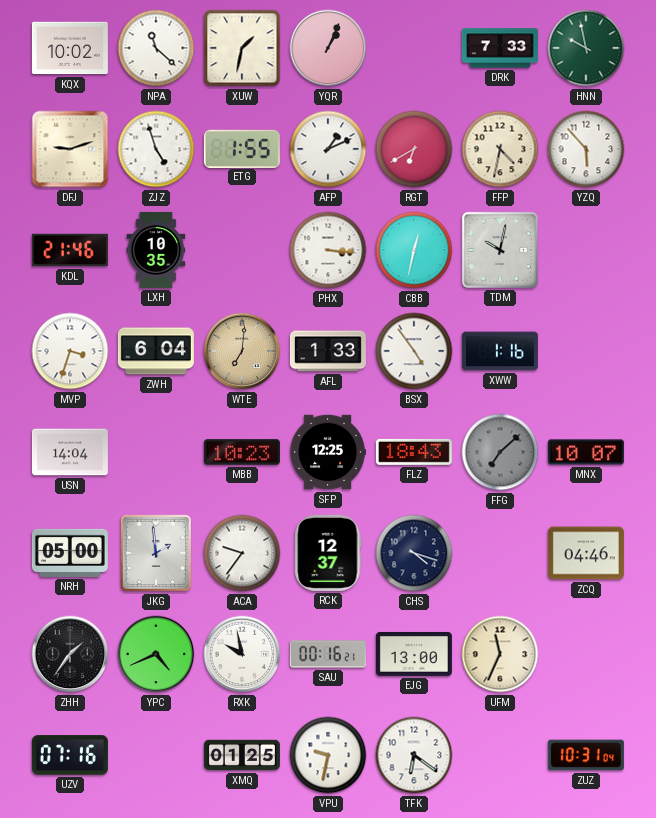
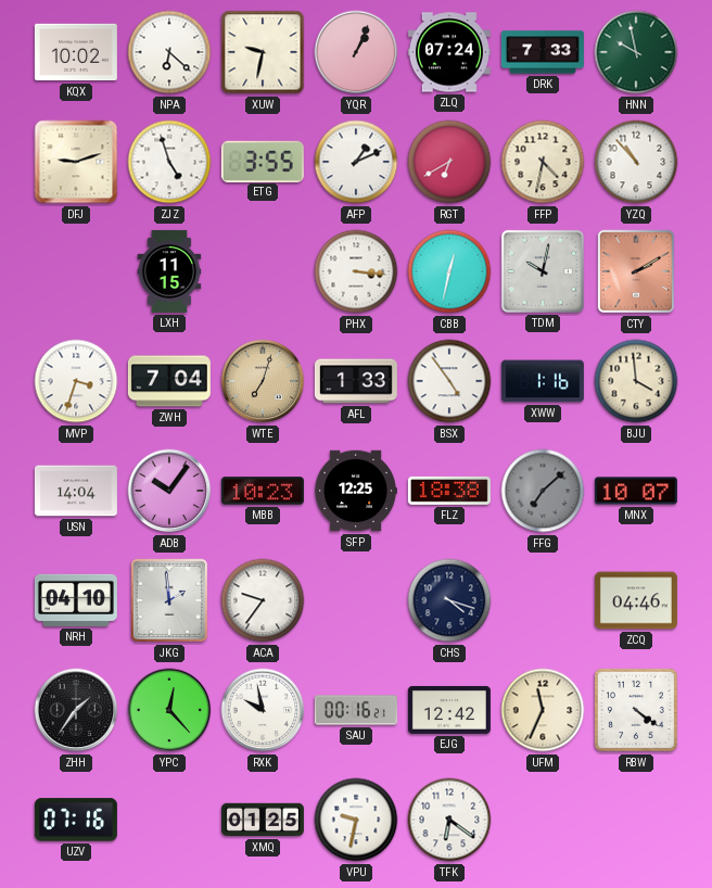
NPA: 11:22 -> 6:22 (169, 52)
XUW: 1:32 -> 9:32 (263, 52)
ZLQ: none -> 07:24 (449, 52)
ETG: 1:55 -> 3:55 (263, 161)
YZQ: 5:53 -> 10:53 (636, 162)
KDL: 21:46 -> none (70, 250)
LXH: 10:35 -> 11:15 (169, 271)
CTY: none -> 2:10 (635, 271)
ZWH: 6:04 -> 7:04 (169, 381)
WTE: 7:01 -> 7:03 (263, 381)
BJU: none -> 3:59 (636, 381)
ADB: none -> 10:06 (169, 491)
FLZ: 18:43 -> 18:38 (449, 491)
NRH: 05:00 -> 04:10 (76, 600)
RCK: 12:37 -> none (328, 553)
YPC: 4:41 -> 12:23 (169, 710)
EJG: 13:00 -> 12:42 (449, 710)
RBW: none -> 4:21 (636, 710)
ZUZ: 10:31 -> none (586, 755)
